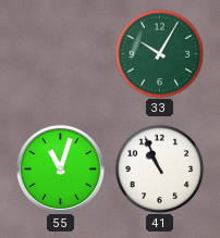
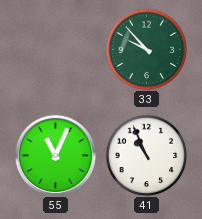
33: 10:05 -> 9:53 (146, 49)
55: 11:03 -> 11:04 (55, 155)
